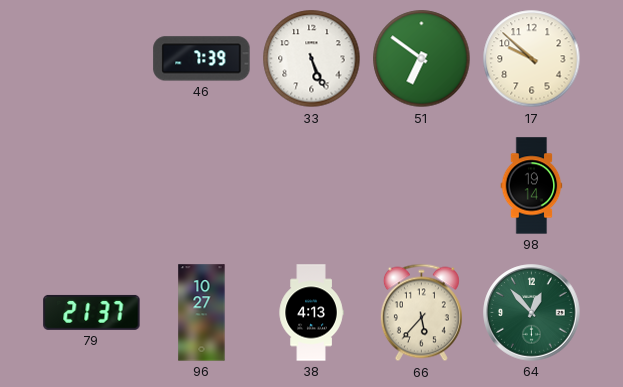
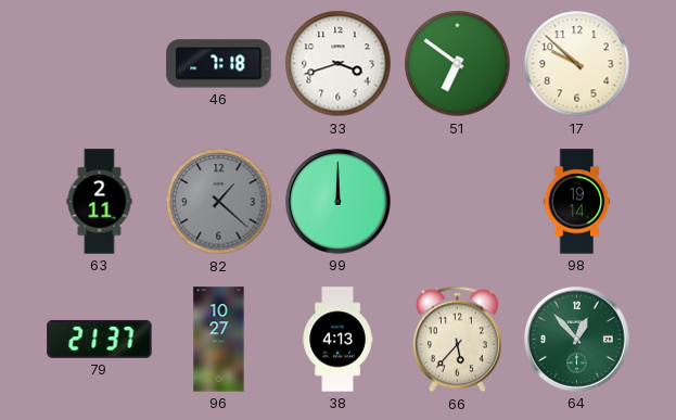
46: 7:39 -> 7:18 (219, 64)
33: 5:26 -> 3:42 (339, 64)
63: none -> 2:11 (100, 202)
82: none -> 1:22 (219, 202)
99: none -> 12:00 (339, 202)
